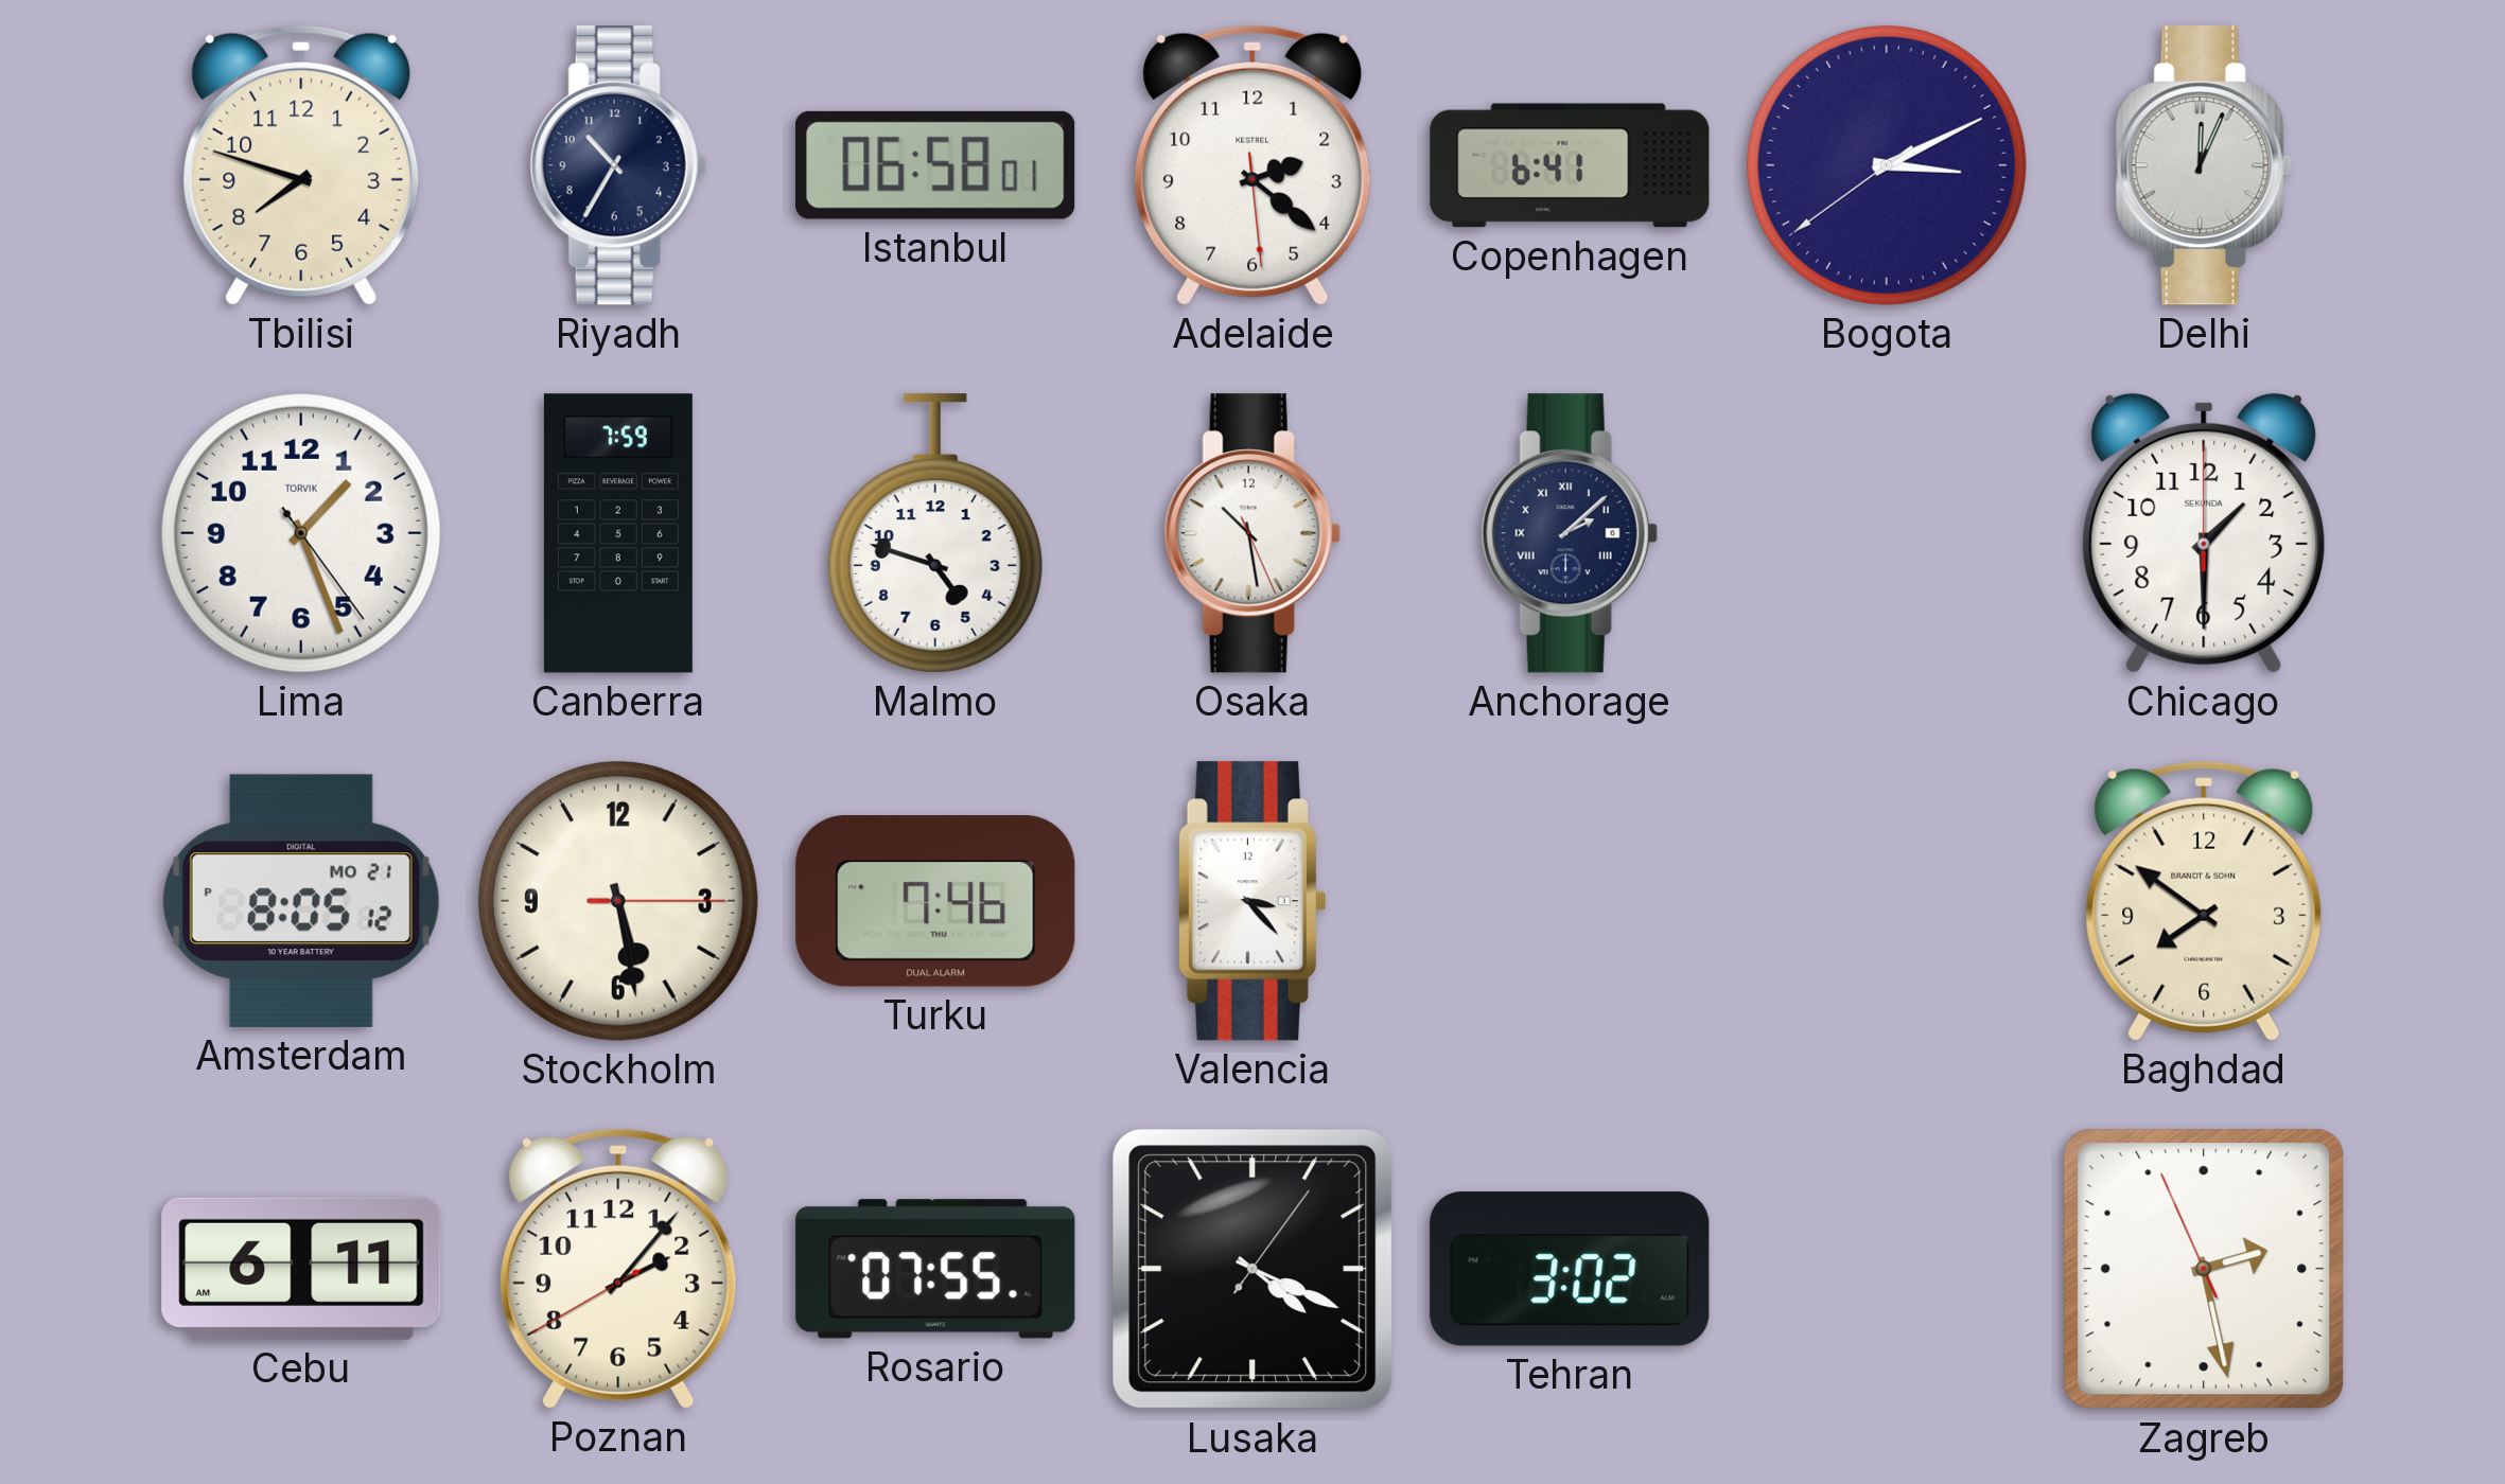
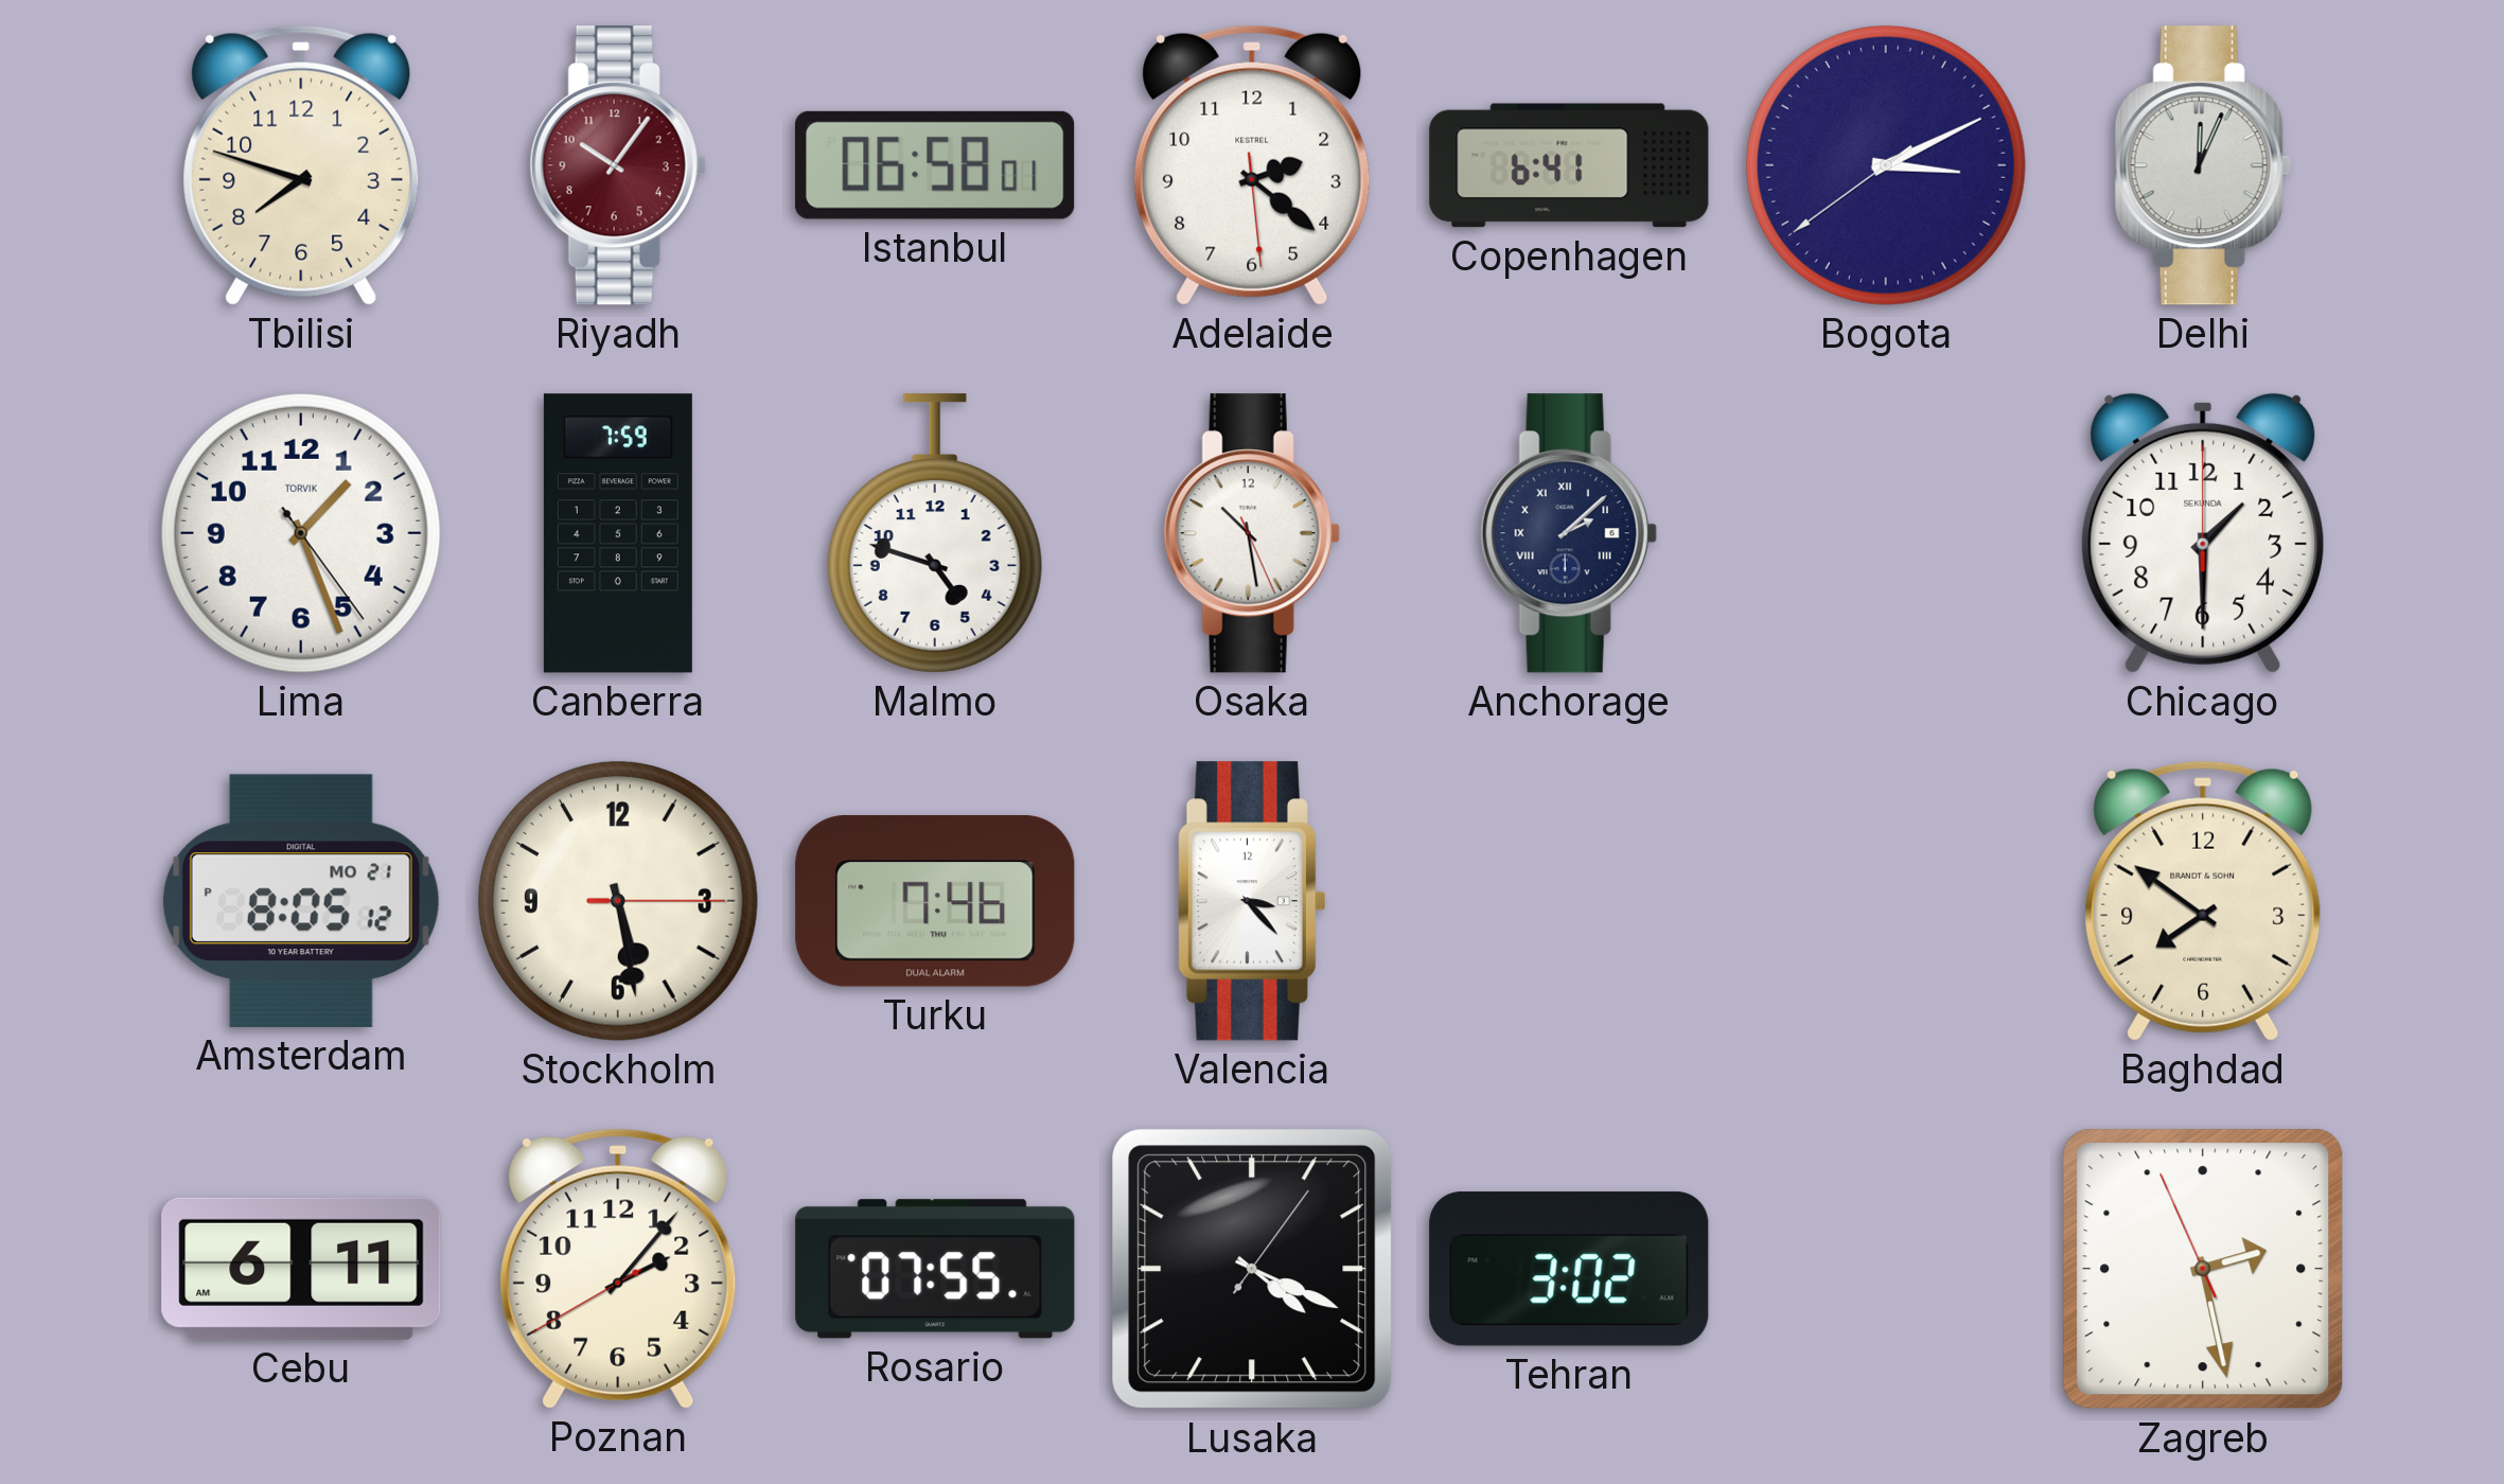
Riyadh: 10:35 -> 10:06 (618, 165)
Riyadh dial: navy -> burgundy (618, 165)
